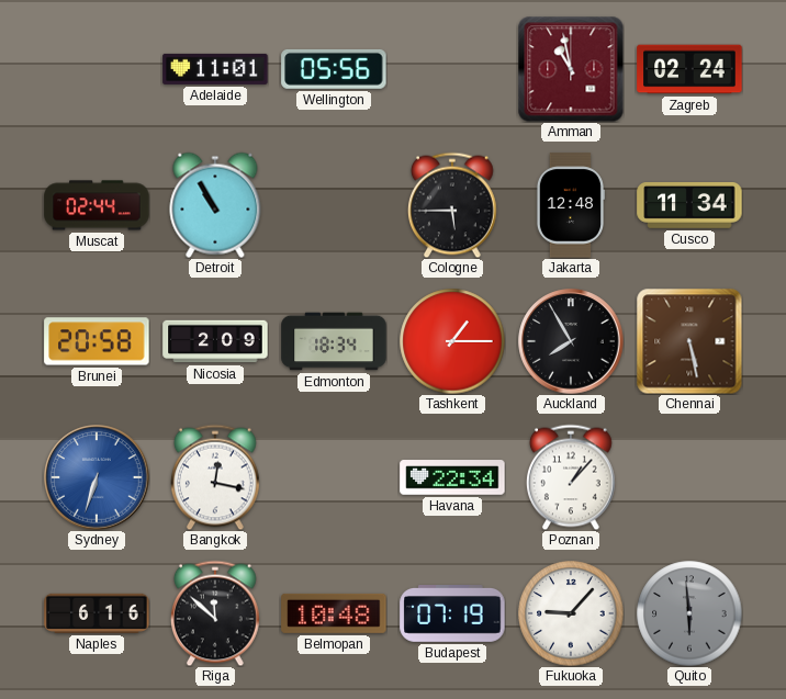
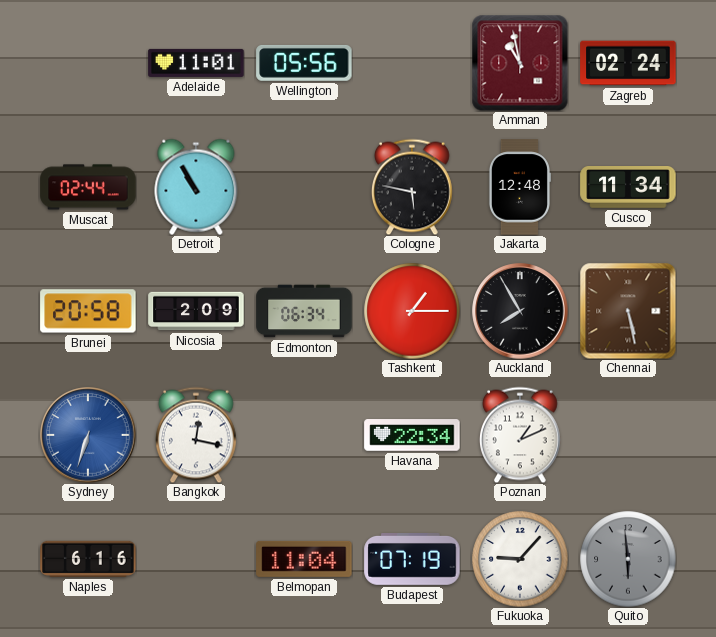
Cologne: 5:45 -> 5:47 (412, 187)
Edmonton: 18:34 -> 06:34 (304, 311)
Poznan: 1:07 -> 1:11 (520, 435)
Riga: 11:52 -> none (215, 613)
Belmopan: 10:48 -> 11:04 (304, 559)
